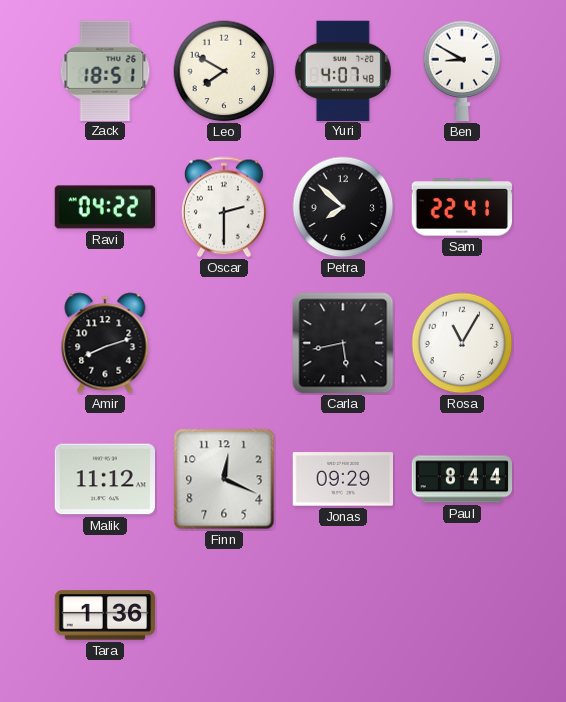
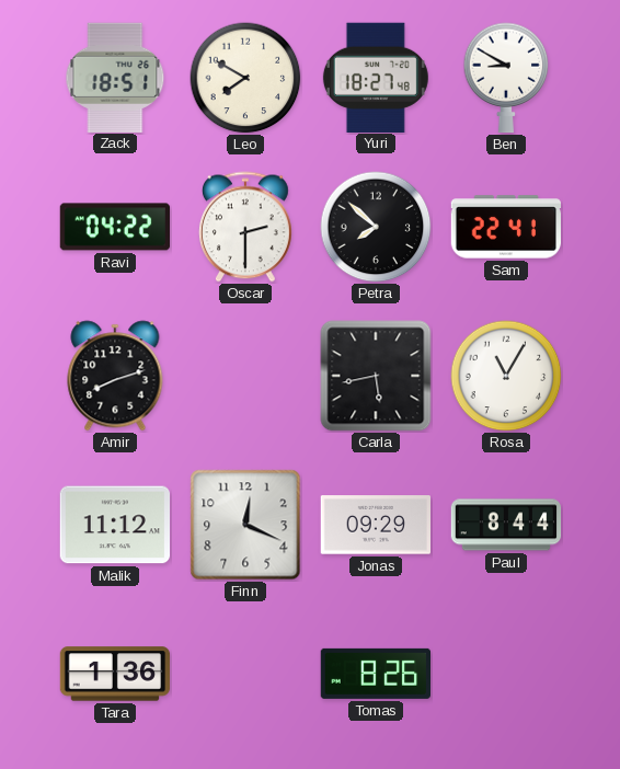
Yuri: 4:07 -> 18:27 (376, 77)
Tomas: none -> 8:26 (375, 674)
